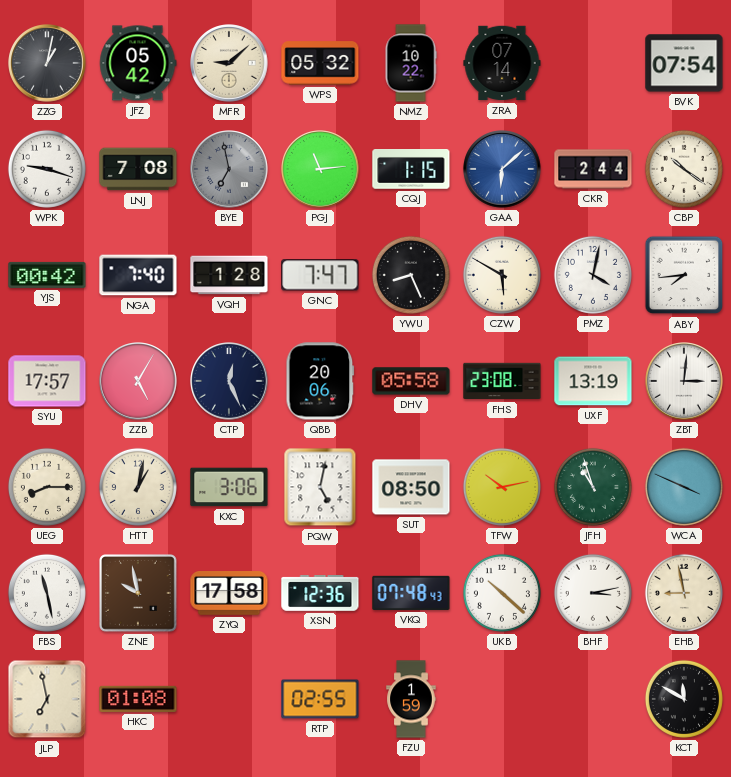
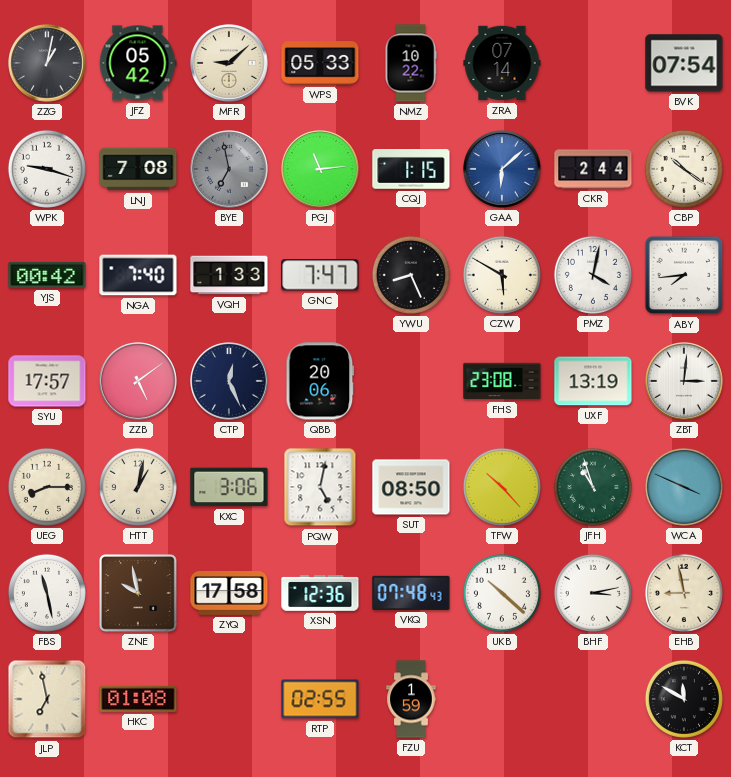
WPS: 05:32 -> 05:33 (320, 63)
VQH: 1:28 -> 1:33 (229, 275)
ZZB: 5:05 -> 5:09 (138, 381)
DHV: 05:58 -> none (411, 381)
TFW: 10:13 -> 10:23 (502, 487)
